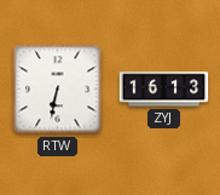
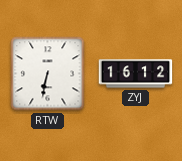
ZYJ: 16:13 -> 16:12 (136, 74)
